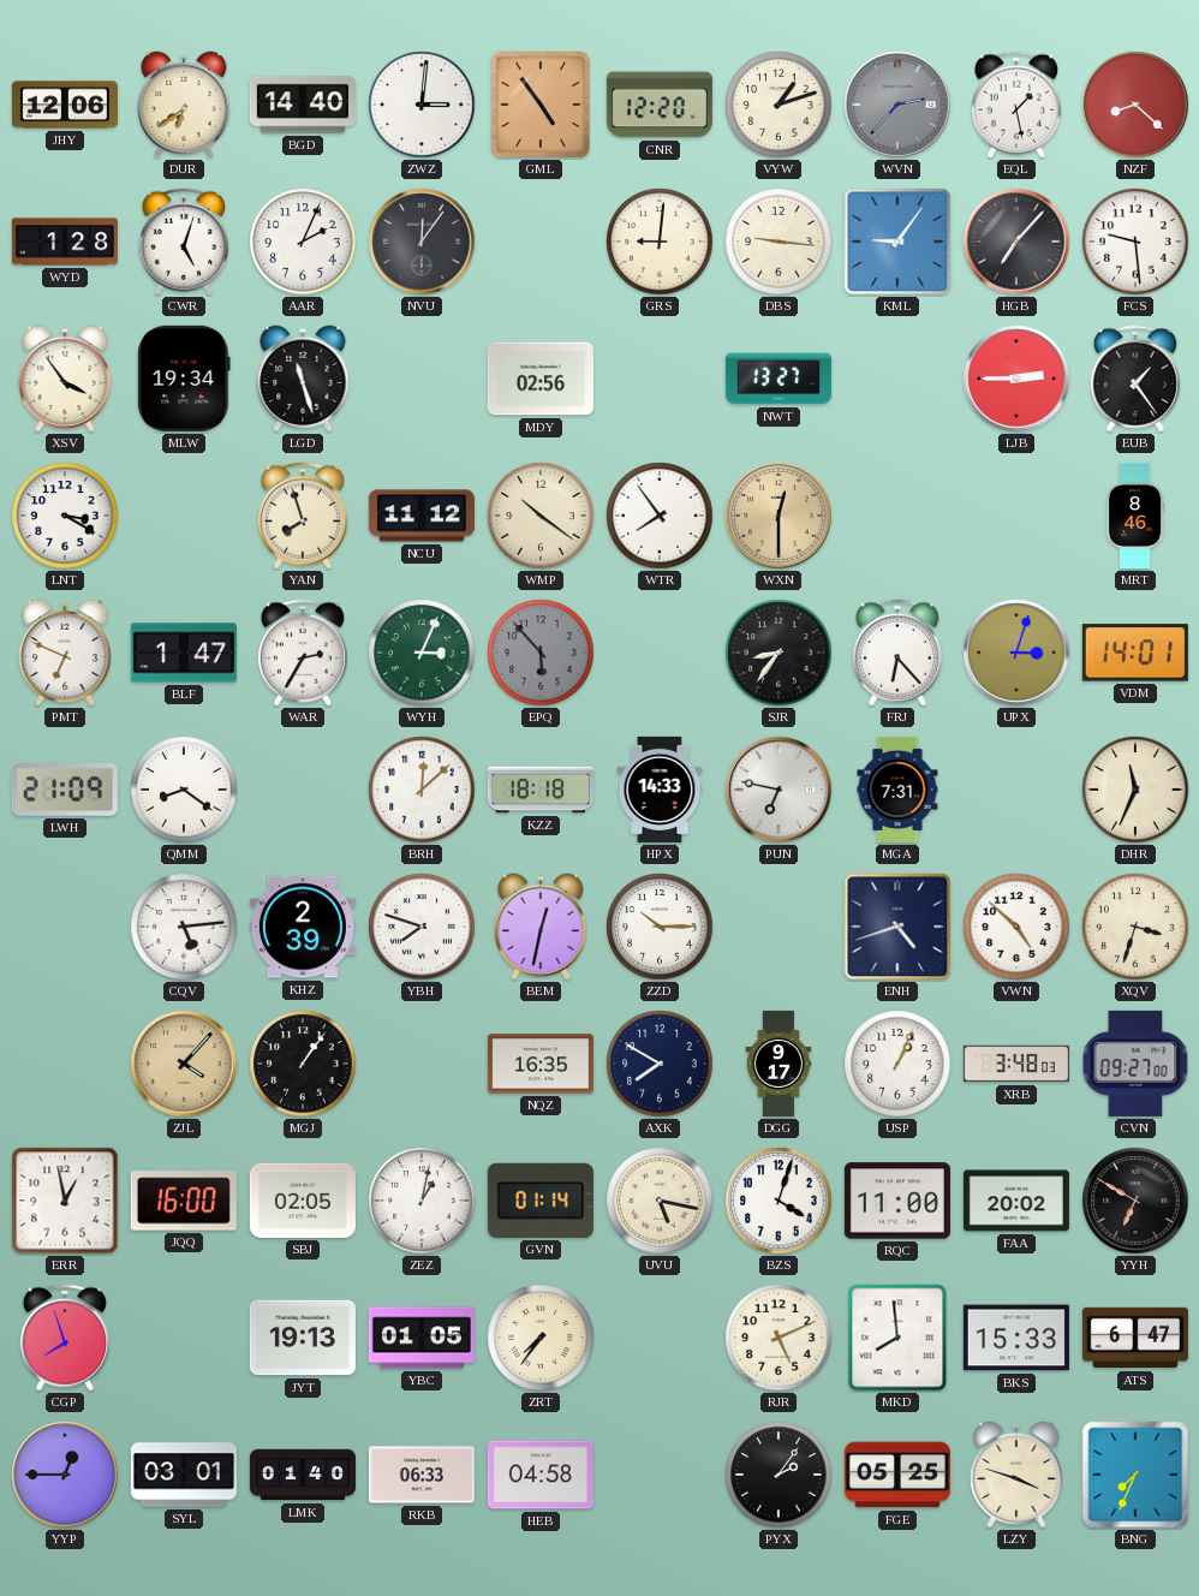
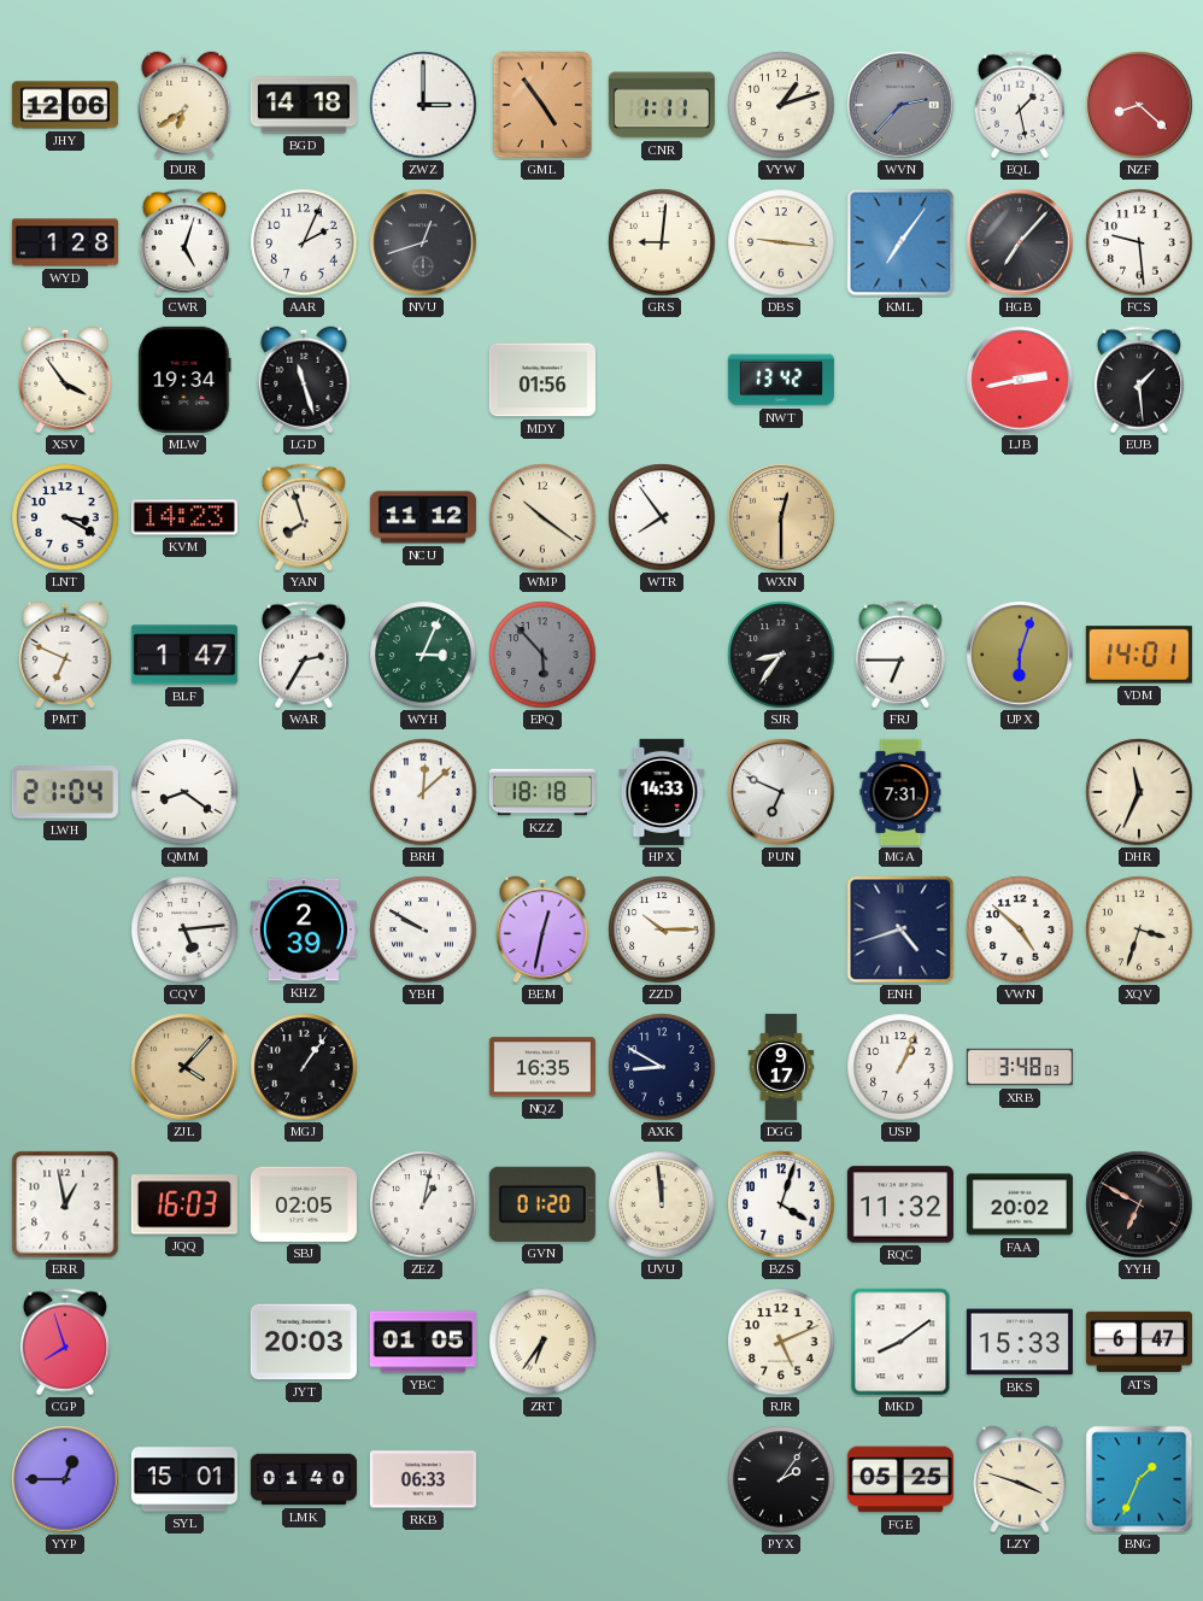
BGD: 14:40 -> 14:18 (304, 105)
ZWZ: 3:01 -> 3:00 (423, 105)
CNR: 12:20 -> 1:11 (662, 105)
NVU: 12:06 -> 12:42 (423, 242)
KML: 9:06 -> 7:06 (900, 242)
MDY: 02:56 -> 01:56 (542, 380)
NWT: 13:27 -> 13:42 (781, 380)
LJB: 2:45 -> 2:43 (1020, 380)
EUB: 1:24 -> 1:29 (1139, 380)
KVM: none -> 14:23 (184, 517)
MRT: 8:46 -> none (1135, 516)
FRJ: 6:23 -> 6:45 (900, 655)
UPX: 3:03 -> 6:03 (1020, 655)
LWH: 21:09 -> 21:04 (65, 792)
PUN: 6:47 -> 6:49 (781, 792)
YBH: 7:48 -> 9:50 (423, 929)
AXK: 7:50 -> 8:50 (662, 1067)
CVN: 09:27 -> none (1135, 1064)
JQQ: 16:00 -> 16:03 (184, 1204)
GVN: 01:14 -> 01:20 (542, 1204)
UVU: 5:17 -> 11:59 (662, 1204)
RQC: 11:00 -> 11:32 (900, 1204)
JYT: 19:13 -> 20:03 (304, 1342)
ZRT: 7:36 -> 6:36 (542, 1342)
MKD: 7:59 -> 8:09 (900, 1342)
SYL: 03:01 -> 15:01 (184, 1479)
HEB: 04:58 -> none (541, 1475)
BNG: 7:34 -> 1:34 (1139, 1479)
